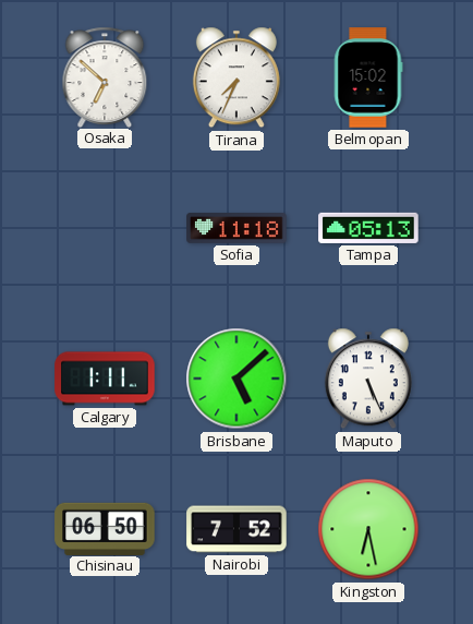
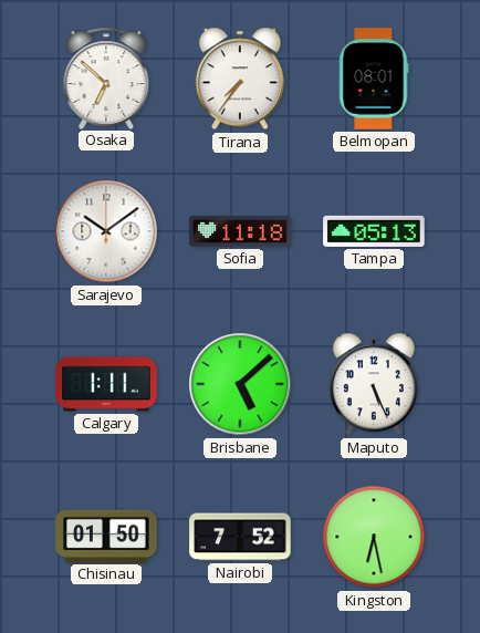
Tirana: 7:34 -> 7:36 (240, 79)
Belmopan: 15:02 -> 08:01 (374, 79)
Sarajevo: none -> 10:09 (106, 231)
Chisinau: 06:50 -> 01:50 (106, 536)
